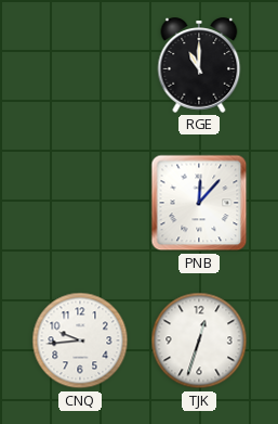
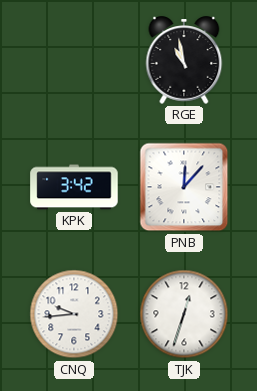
RGE: 11:00 -> 10:58 (184, 60)
KPK: none -> 3:42 (74, 187)
